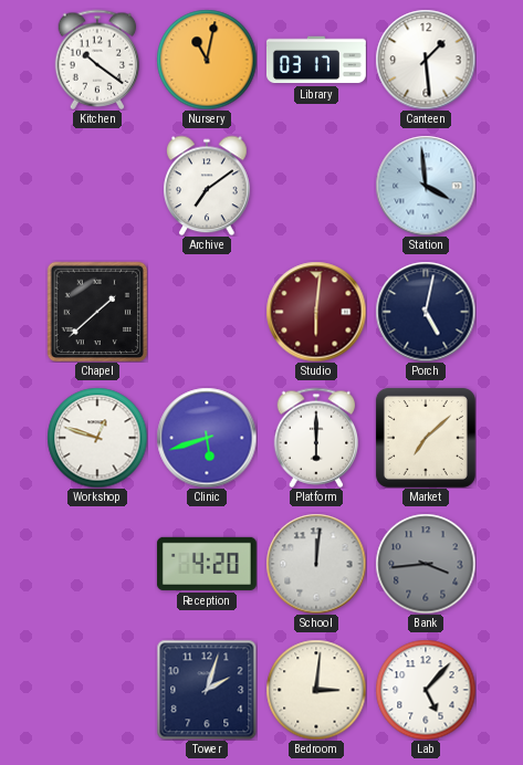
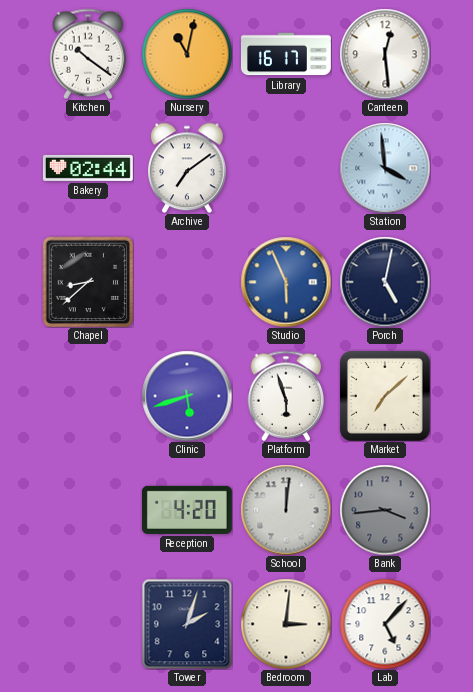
Library: 03:17 -> 16:17 (287, 54)
Canteen: 1:29 -> 12:29 (385, 54)
Bakery: none -> 02:44 (88, 168)
Chapel: 1:38 -> 8:38 (88, 282)
Studio: 6:01 -> 5:56 (286, 282)
Studio dial: burgundy -> blue (286, 282)
Workshop: 12:48 -> none (97, 438)
Platform: 6:00 -> 5:57 (286, 396)
